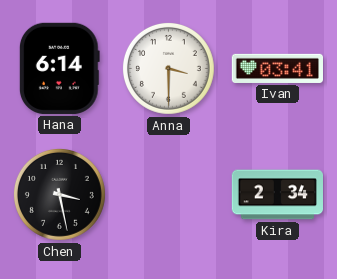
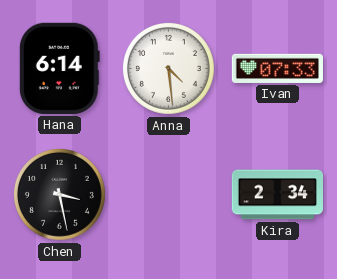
Anna: 3:30 -> 4:29 (168, 68)
Ivan: 03:41 -> 07:33 (277, 68)
